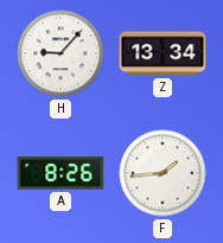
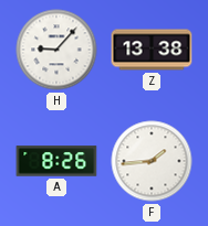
Z: 13:34 -> 13:38 (152, 50)
